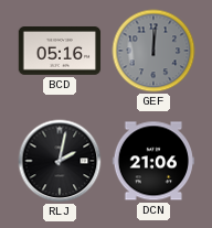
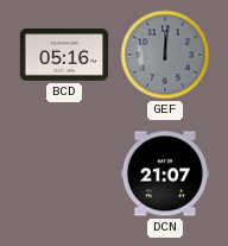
RLJ: 2:02 -> none (60, 161)
DCN: 21:06 -> 21:07 (164, 174)
